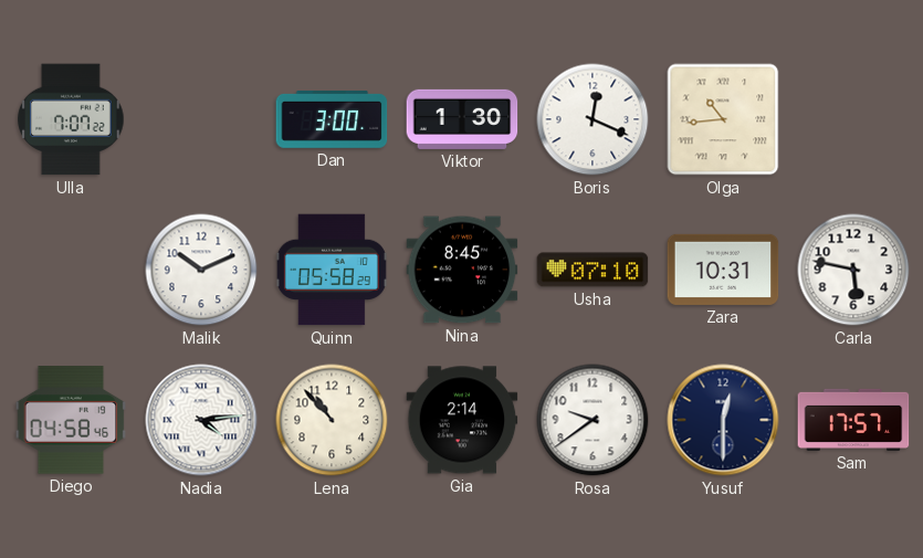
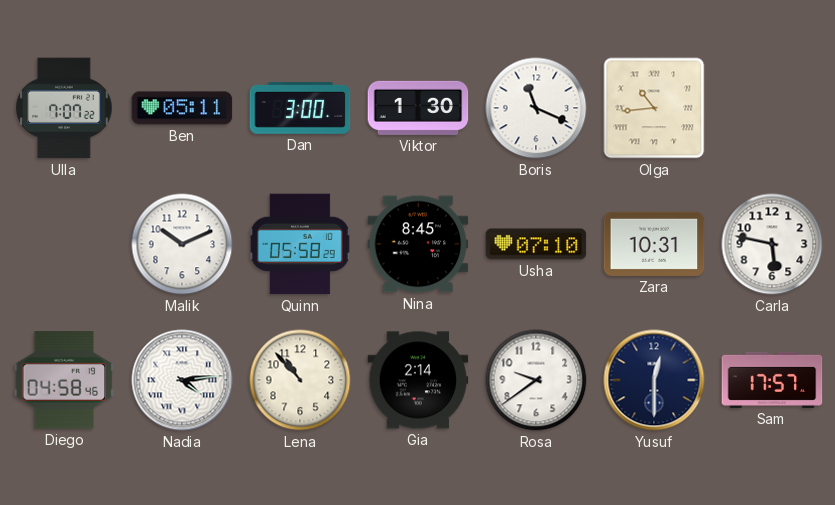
Ben: none -> 05:11 (182, 108)
Boris: 12:19 -> 11:19 (536, 108)
